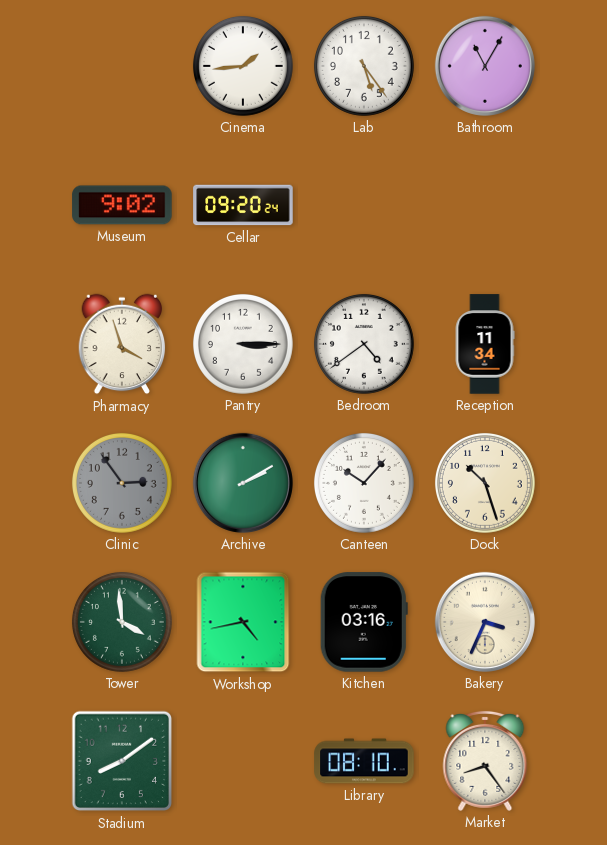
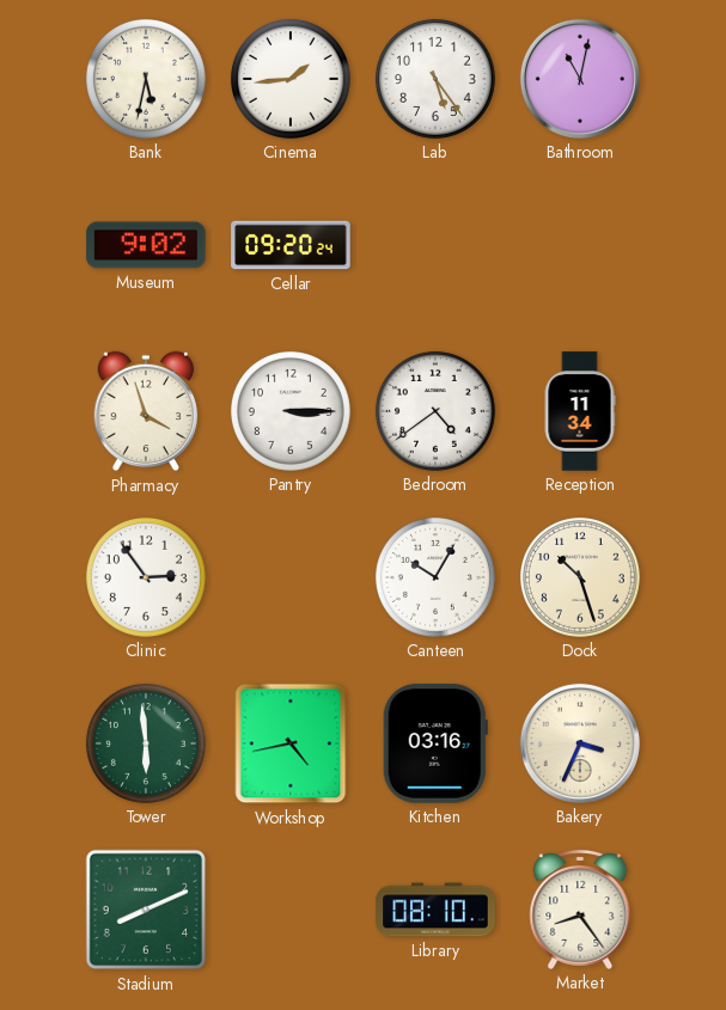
Bank: none -> 5:32 (146, 79)
Bathroom: 11:05 -> 11:02 (580, 79)
Clinic dial: grey -> white (146, 577)
Archive: 2:10 -> none (243, 483)
Canteen: 10:07 -> 10:05 (435, 577)
Tower: 3:59 -> 5:59 (146, 743)
Stadium: 8:09 -> 8:11 (146, 910)
